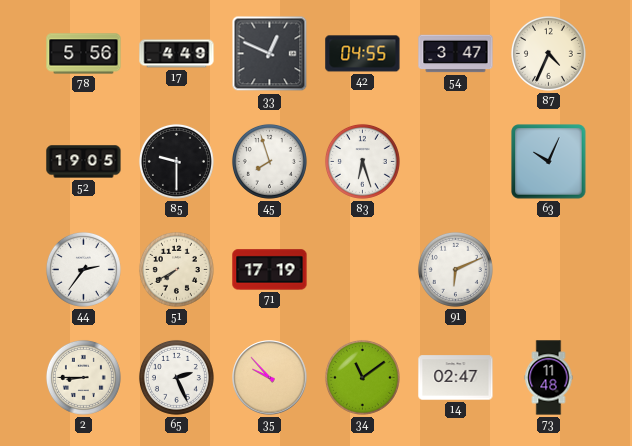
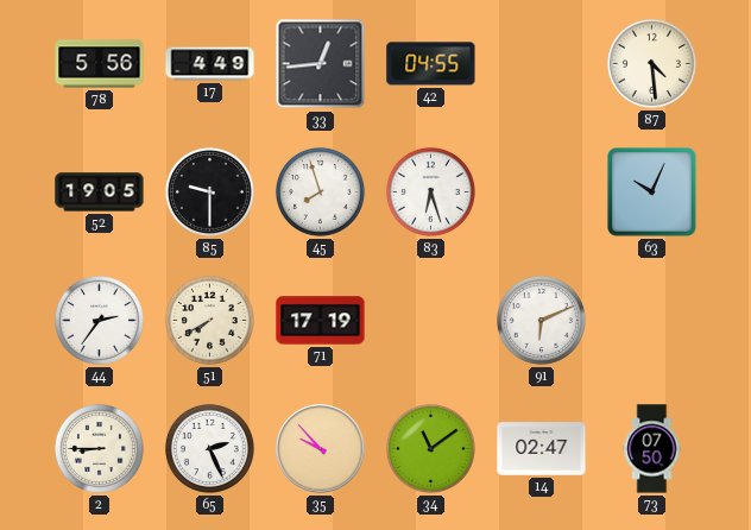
33: 12:49 -> 12:44 (321, 64)
54: 3:47 -> none (456, 54)
87: 4:34 -> 4:29 (651, 63)
73: 11:48 -> 07:50 (652, 449)
